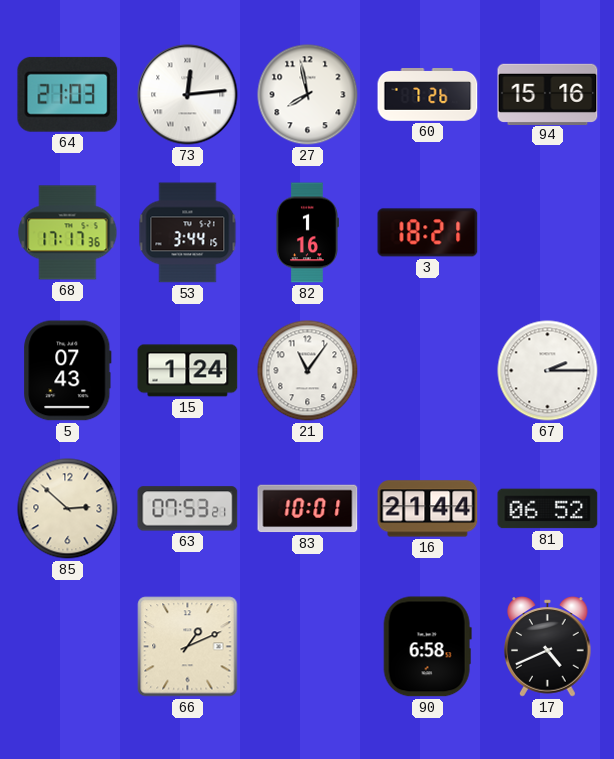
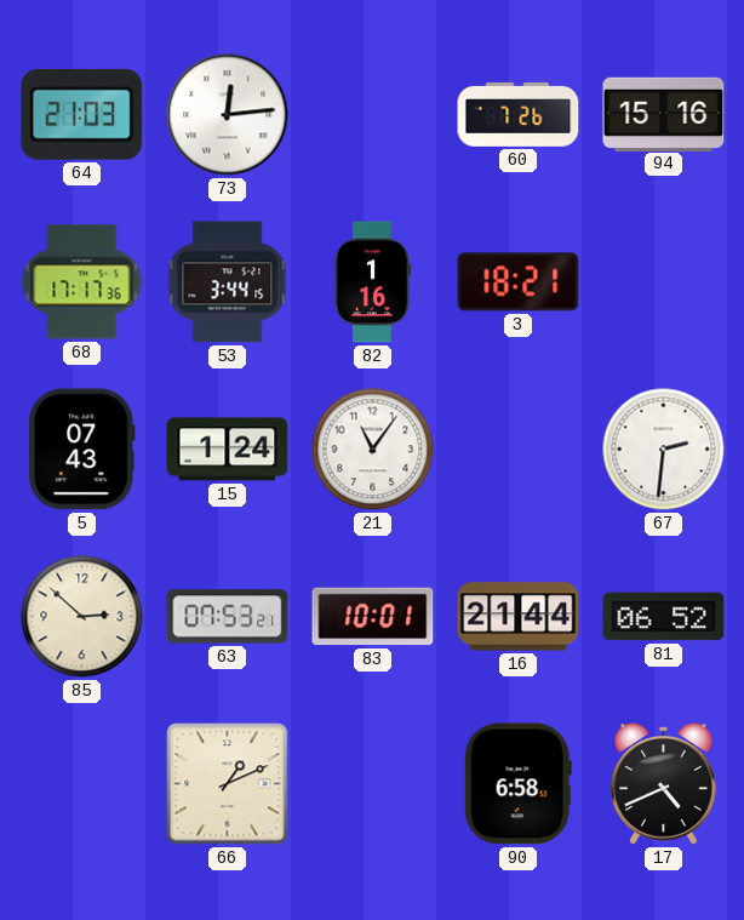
27: 7:58 -> none (308, 95)
67: 2:15 -> 2:31 (664, 450)
